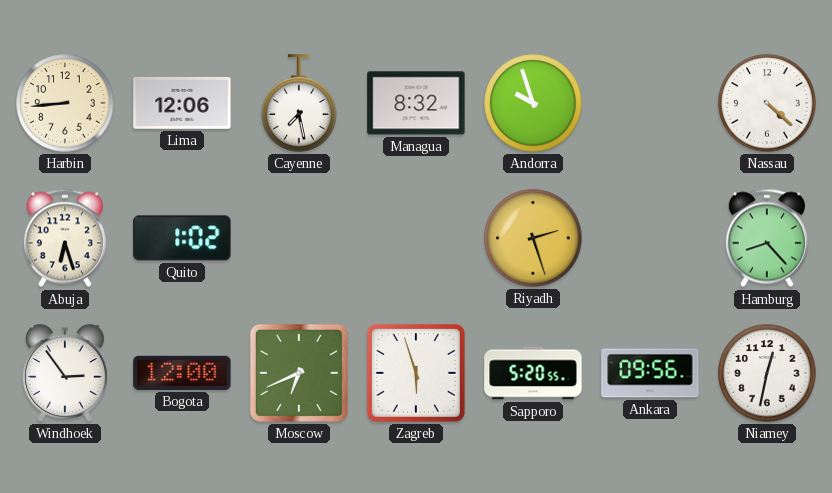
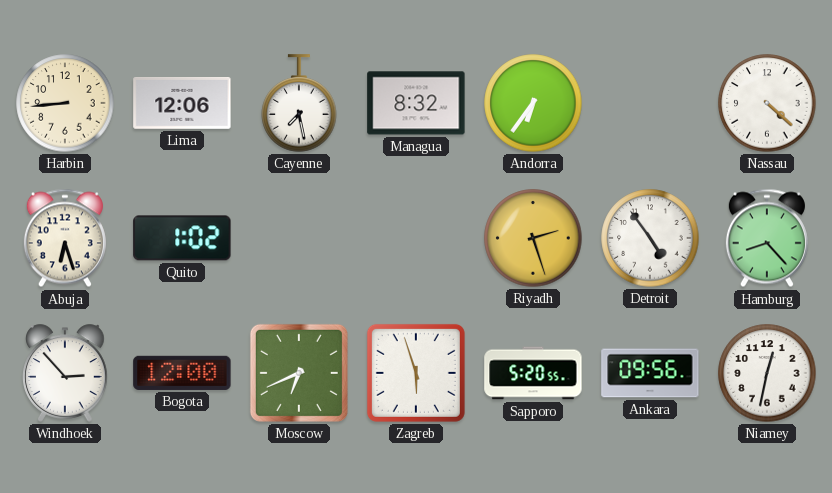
Andorra: 9:57 -> 6:36 (533, 103)
Detroit: none -> 4:54 (650, 238)
Windhoek: 2:54 -> 2:53 (66, 373)
